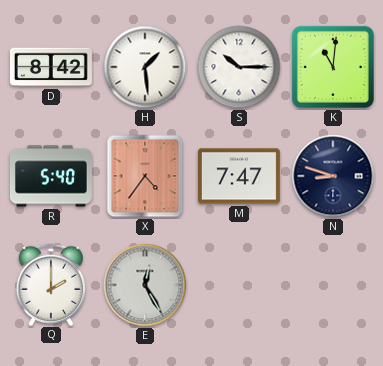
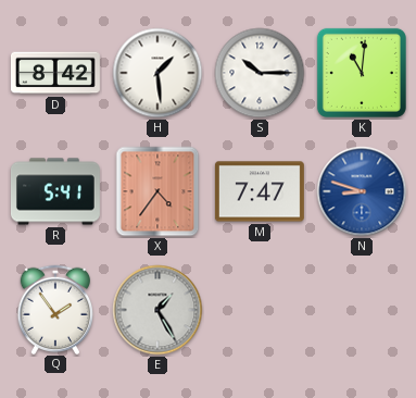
R: 5:40 -> 5:41 (55, 191)
N dial: navy -> blue (362, 191)
Q: 2:00 -> 1:54 (54, 309)
E: 12:25 -> 1:25 (157, 310)
